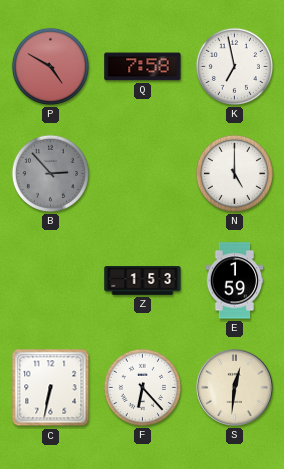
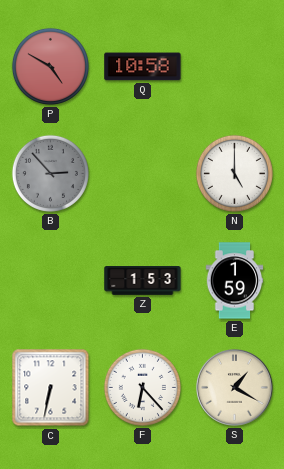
Q: 7:58 -> 10:58 (143, 67)
K: 6:58 -> none (234, 66)
S: 12:31 -> 1:20 (235, 388)
